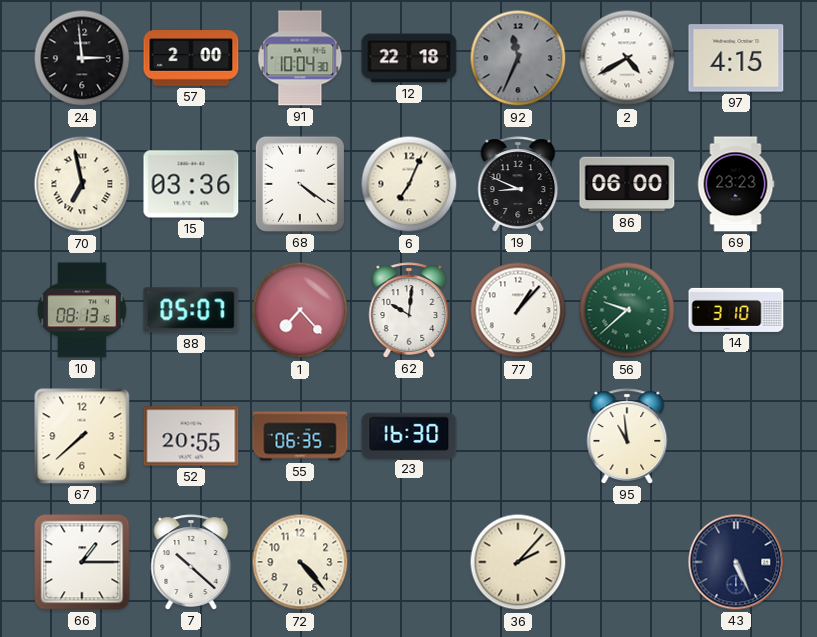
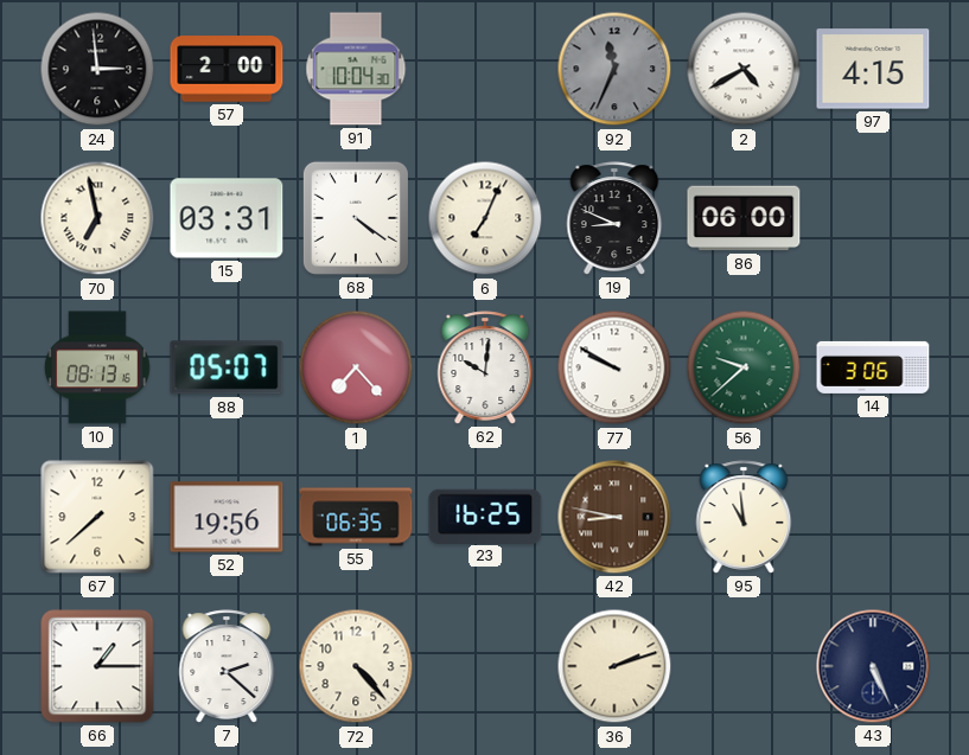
12: 22:18 -> none (409, 58)
15: 03:36 -> 03:31 (227, 218)
69: 23:23 -> none (736, 184)
77: 1:07 -> 9:50 (614, 367)
14: 3:10 -> 3:06 (873, 367)
52: 20:55 -> 19:56 (227, 517)
23: 16:30 -> 16:25 (485, 516)
42: none -> 8:47 (614, 517)
7: 10:22 -> 2:22 (227, 666)
36: 2:07 -> 2:12 (614, 666)
